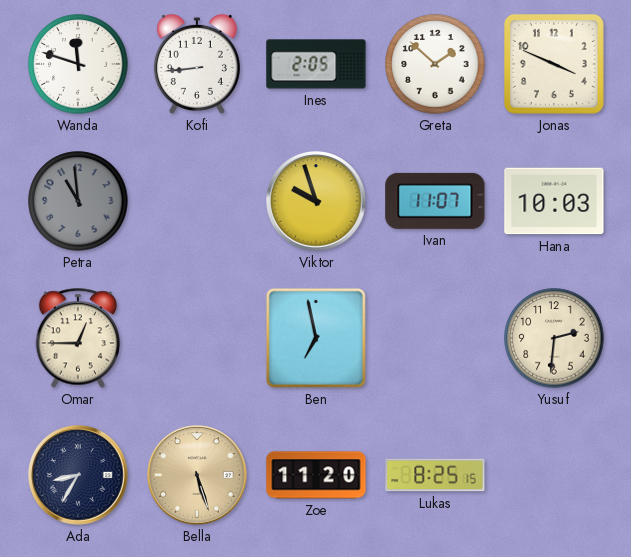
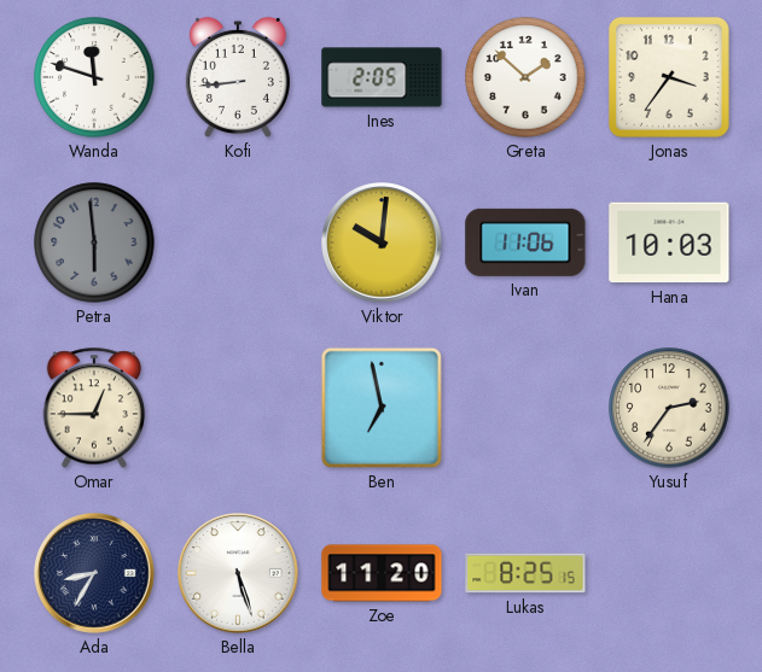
Jonas: 3:49 -> 3:36 (669, 77)
Petra: 10:59 -> 5:59 (94, 242)
Viktor: 9:57 -> 10:01 (382, 242)
Ivan: 11:07 -> 11:06 (525, 242)
Yusuf: 2:31 -> 2:36 (669, 408)
Bella dial: champagne -> white (238, 573)
